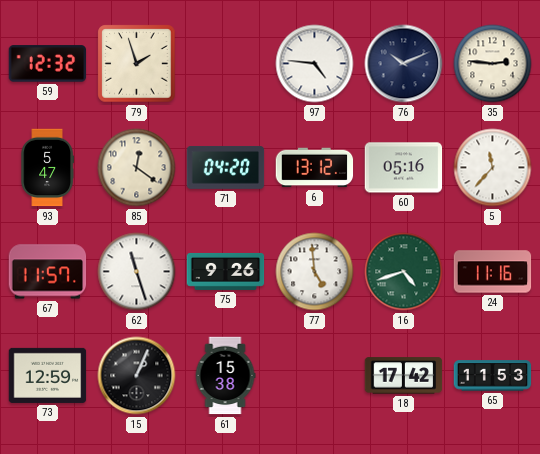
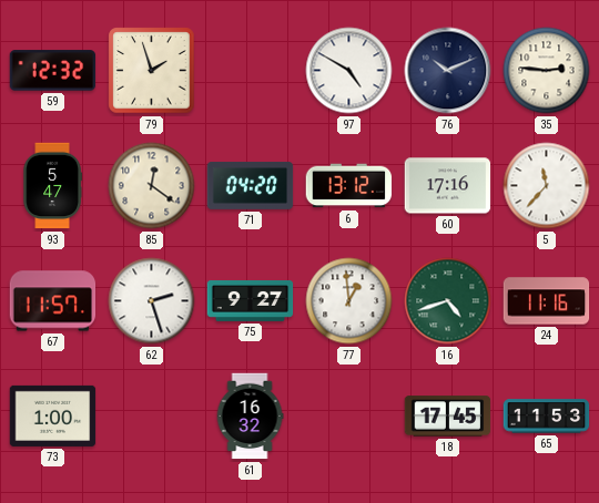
97: 4:46 -> 4:50 (349, 71)
60: 05:16 -> 17:16 (448, 186)
62: 11:27 -> 2:27 (152, 301)
75: 9:26 -> 9:27 (251, 300)
77: 4:59 -> 12:59 (349, 301)
73: 12:59 -> 1:00 (53, 415)
15: 1:04 -> none (137, 376)
61: 15:38 -> 16:32 (250, 417)
18: 17:42 -> 17:45 (448, 417)
